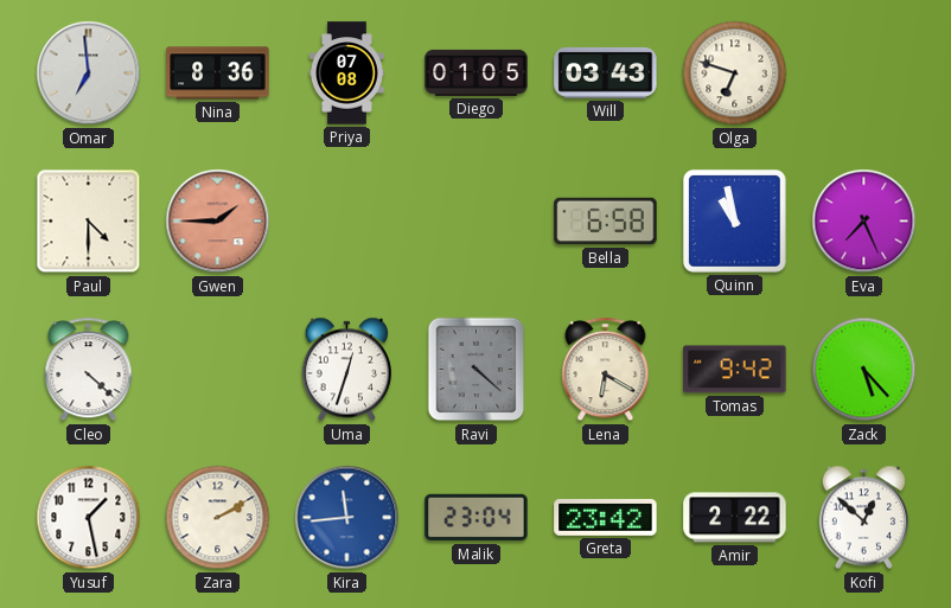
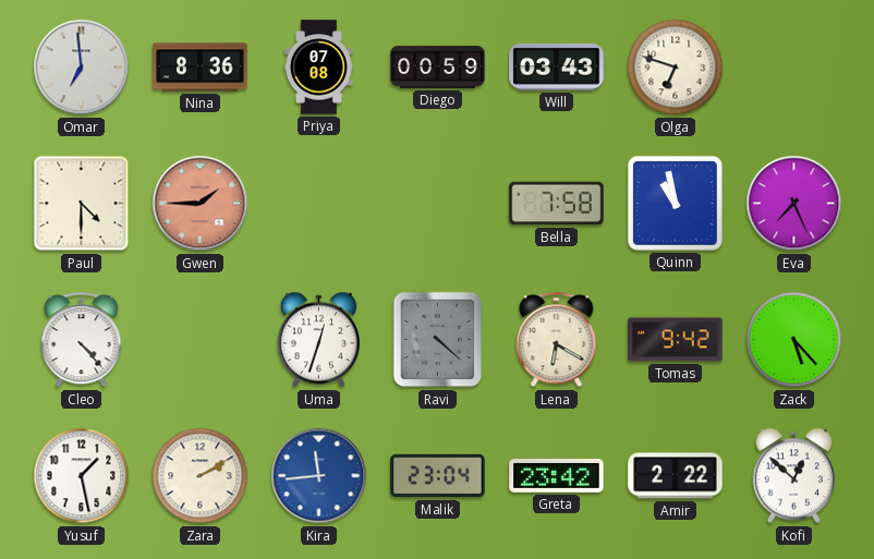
Diego: 01:05 -> 00:59 (438, 66)
Bella: 6:58 -> 7:58 (557, 204)
Cleo: 4:22 -> 4:23 (82, 340)
